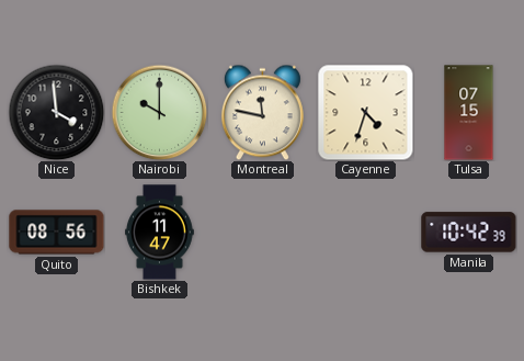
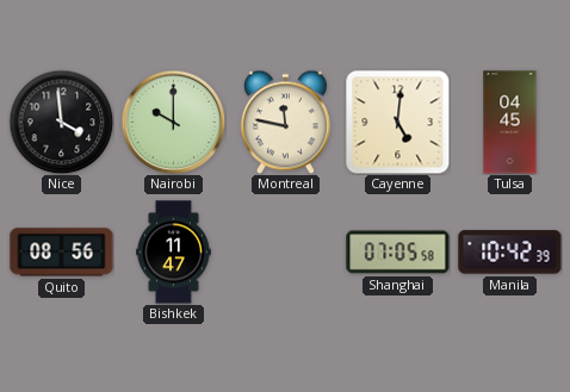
Cayenne: 4:33 -> 5:01 (398, 123)
Tulsa: 07:15 -> 04:45 (510, 123)
Shanghai: none -> 07:05 (398, 253)
